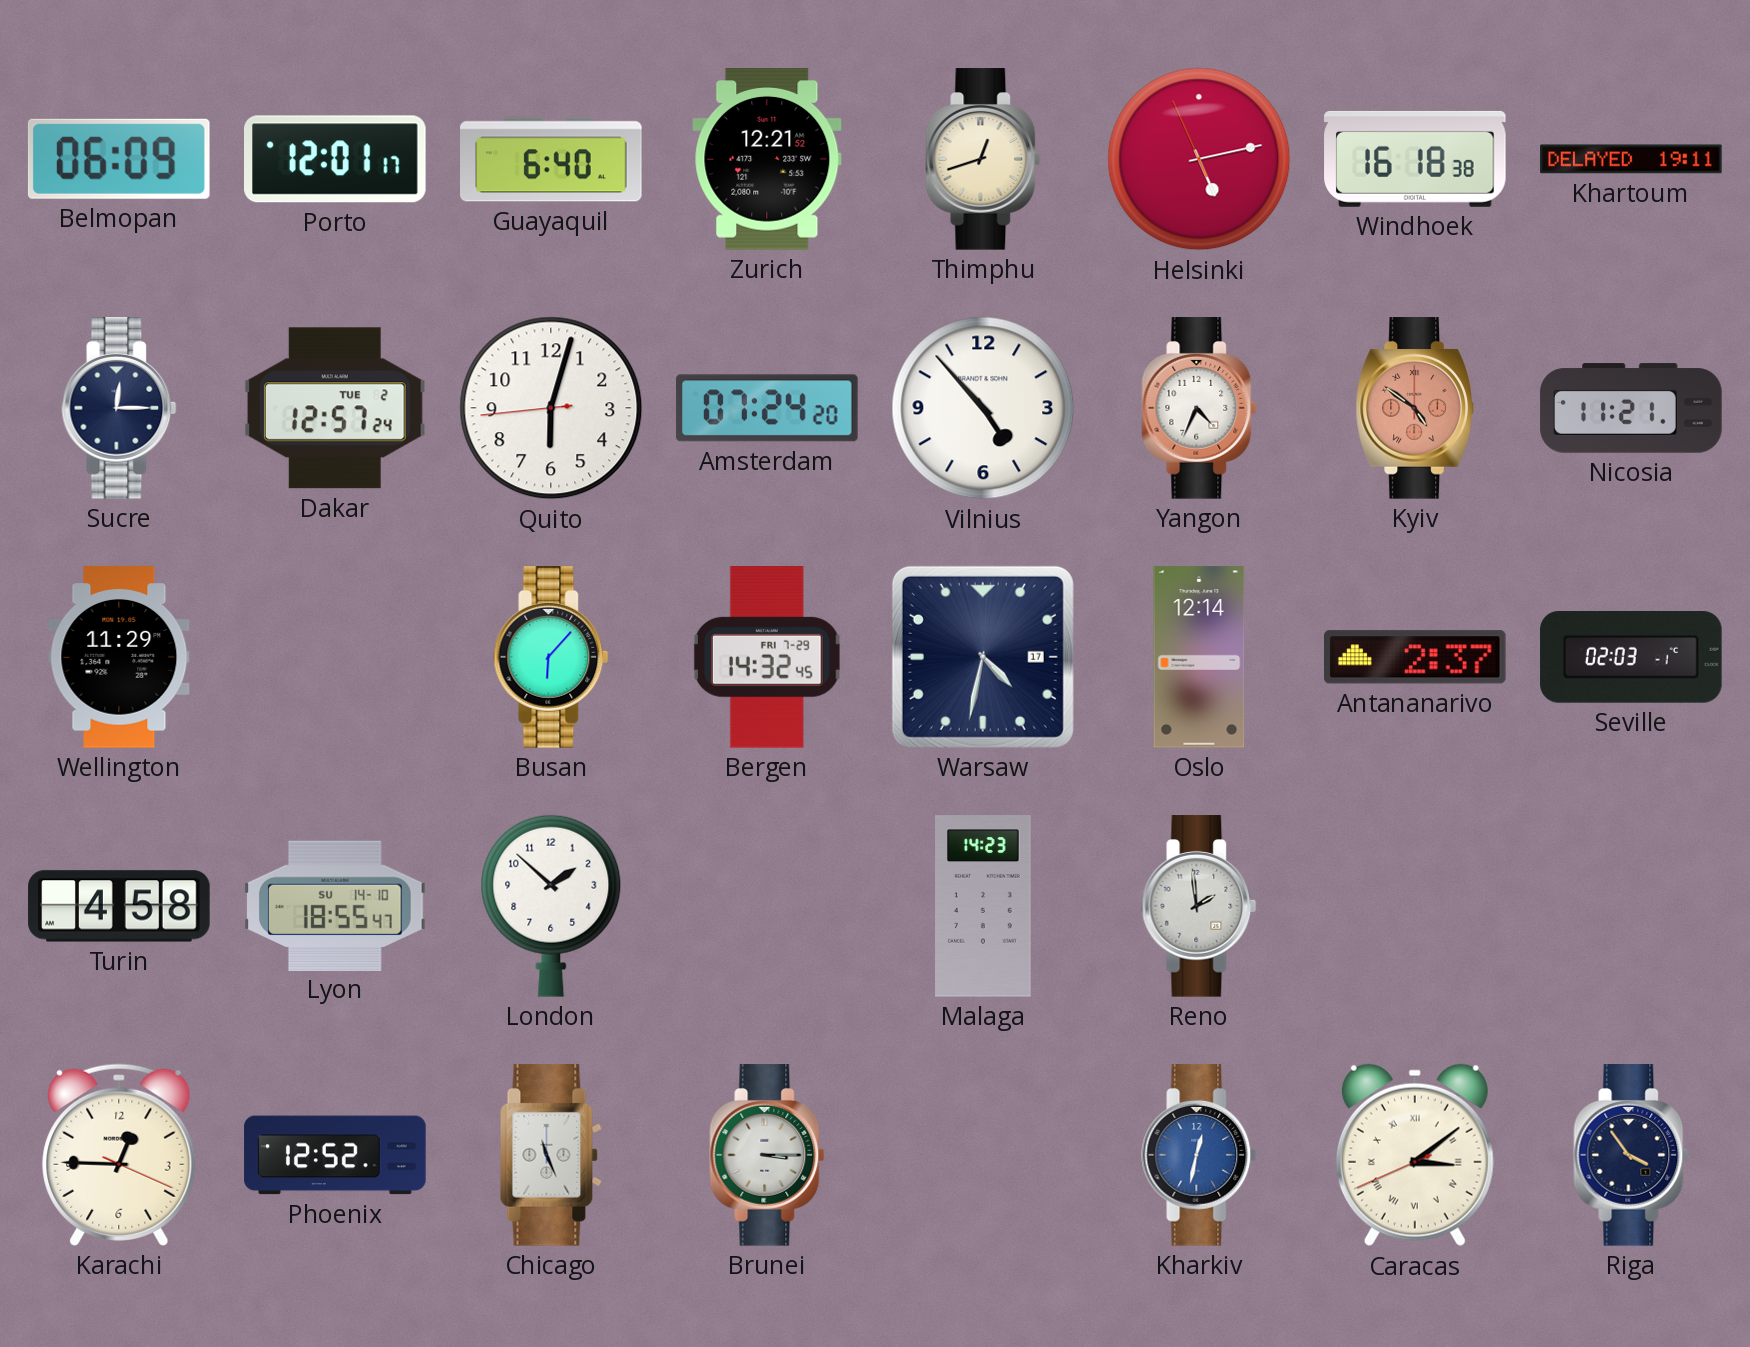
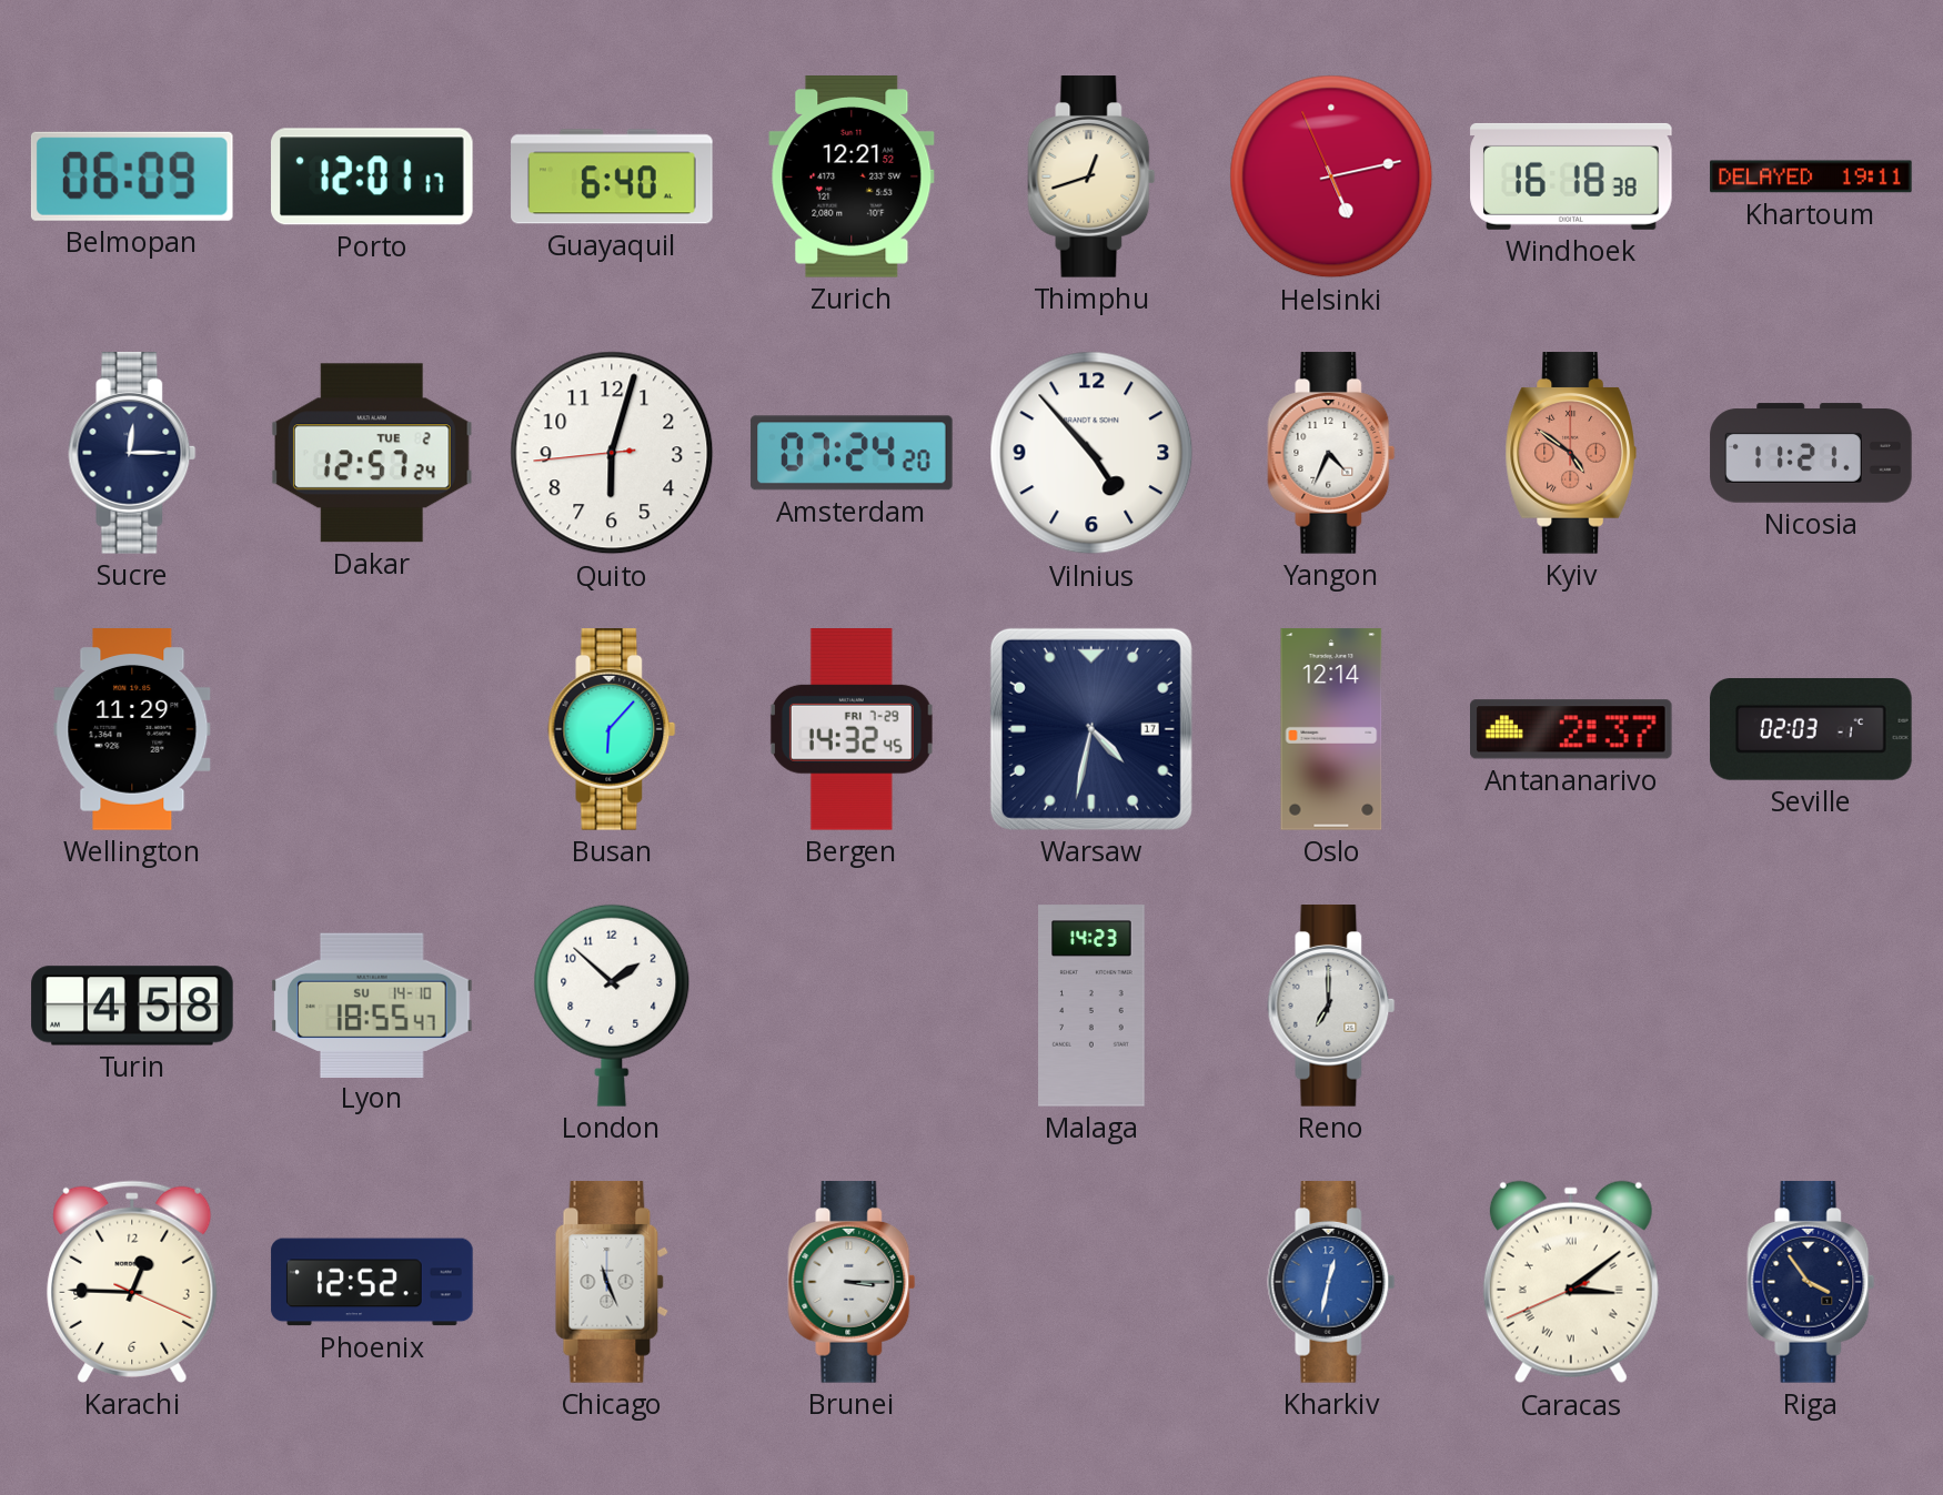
Reno: 1:59 -> 7:00 (1331, 1006)
